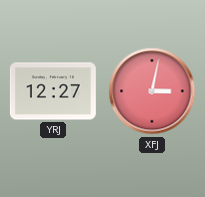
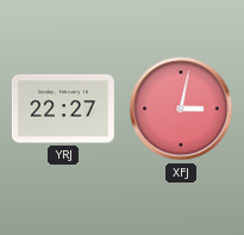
YRJ: 12:27 -> 22:27 (63, 109)
